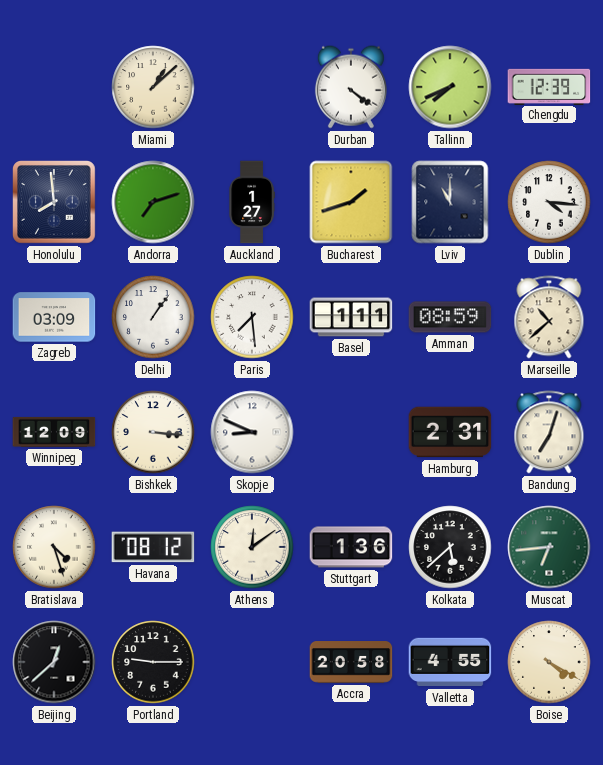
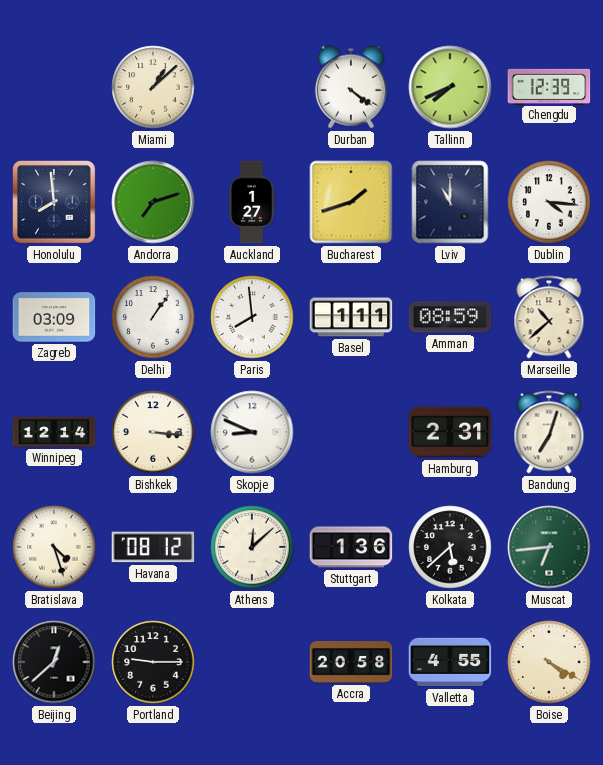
Paris: 7:29 -> 7:59 (252, 317)
Winnipeg: 12:09 -> 12:14 (54, 432)
Athens: 12:09 -> 12:08 (252, 547)
